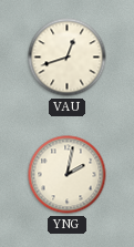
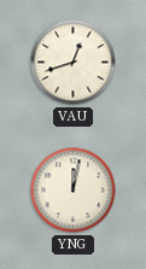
YNG: 2:02 -> 12:02 (74, 191)
